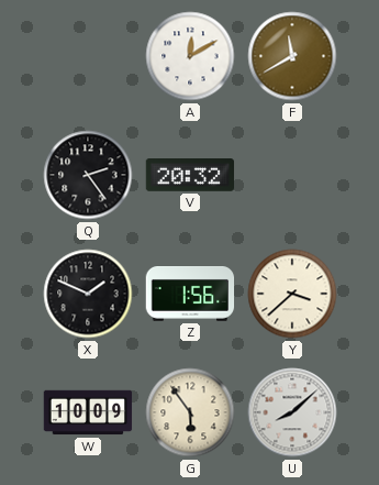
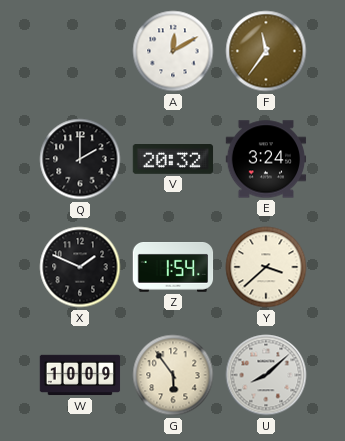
F: 11:40 -> 11:36 (266, 51)
Q: 2:24 -> 2:00 (80, 159)
E: none -> 3:24 (266, 159)
Z: 1:56 -> 1:54 (173, 268)
